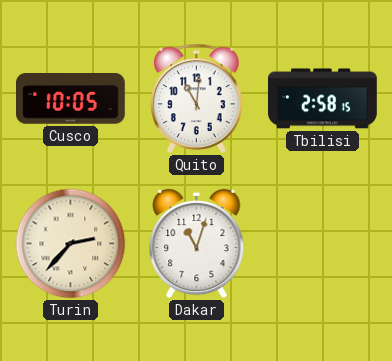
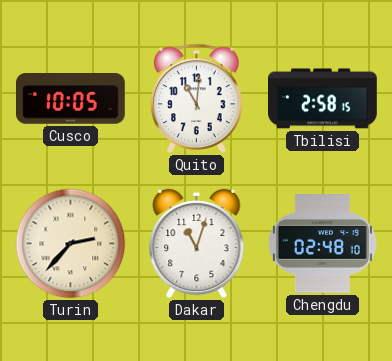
Chengdu: none -> 02:48 (322, 244)
